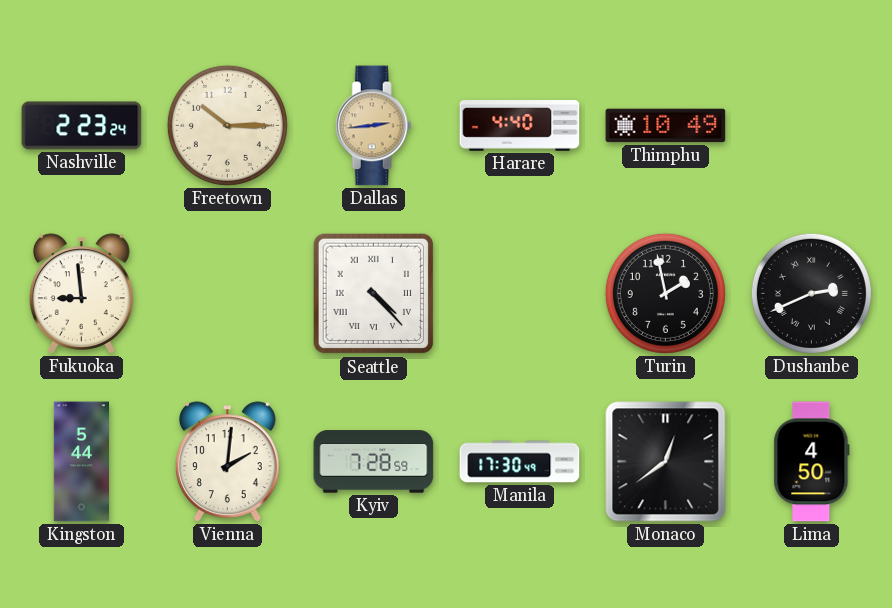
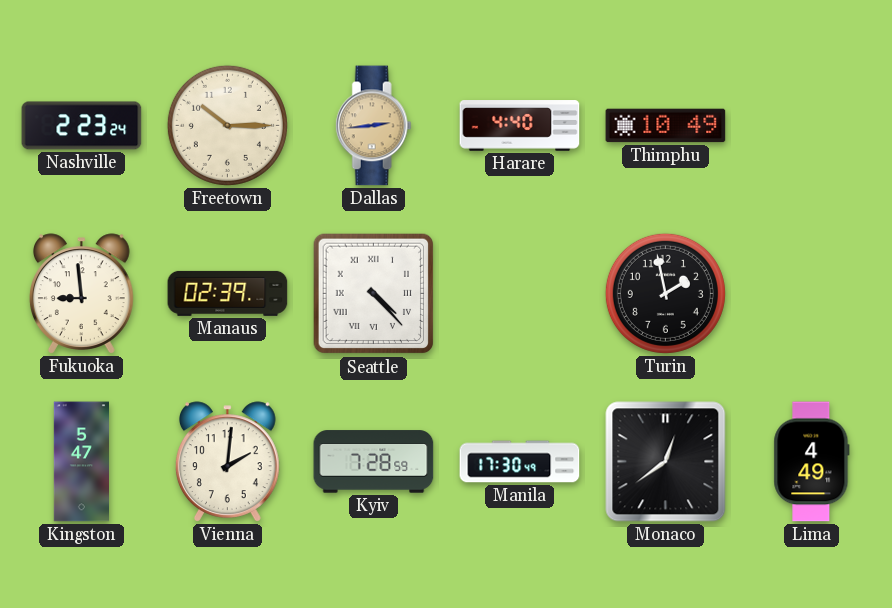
Manaus: none -> 02:39 (228, 293)
Dushanbe: 2:41 -> none (811, 293)
Kingston: 5:44 -> 5:47 (81, 462)
Lima: 4:50 -> 4:49 (812, 462)
